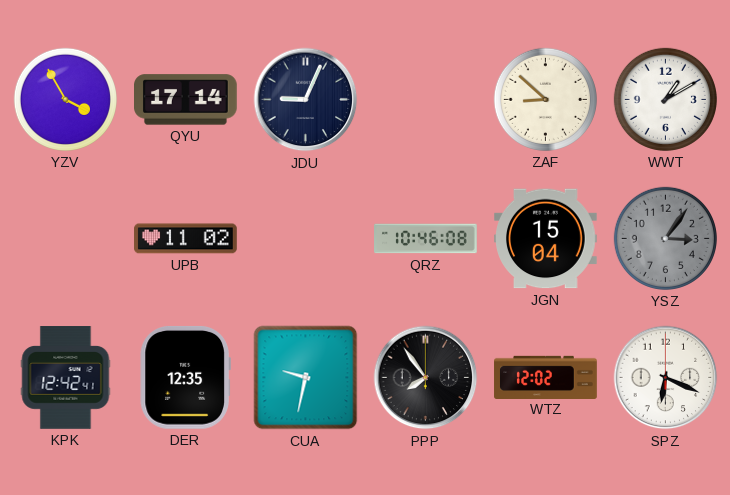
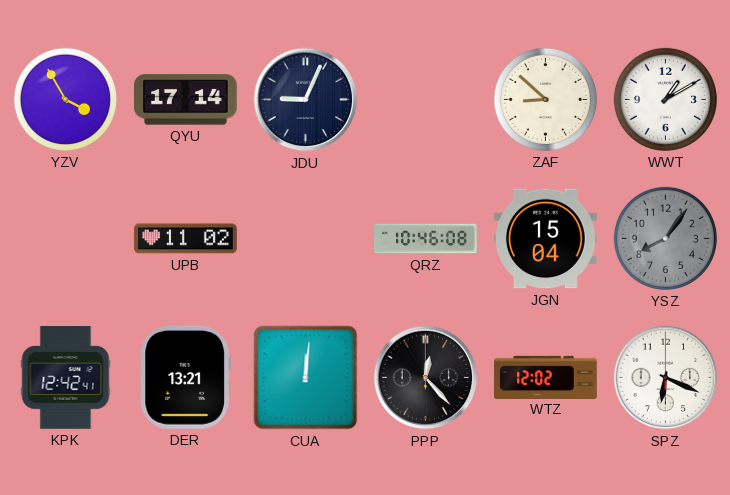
YSZ: 3:06 -> 8:06 (665, 238)
DER: 12:35 -> 13:21 (185, 377)
CUA: 9:32 -> 12:01 (306, 378)
PPP: 7:54 -> 12:23 (426, 378)
